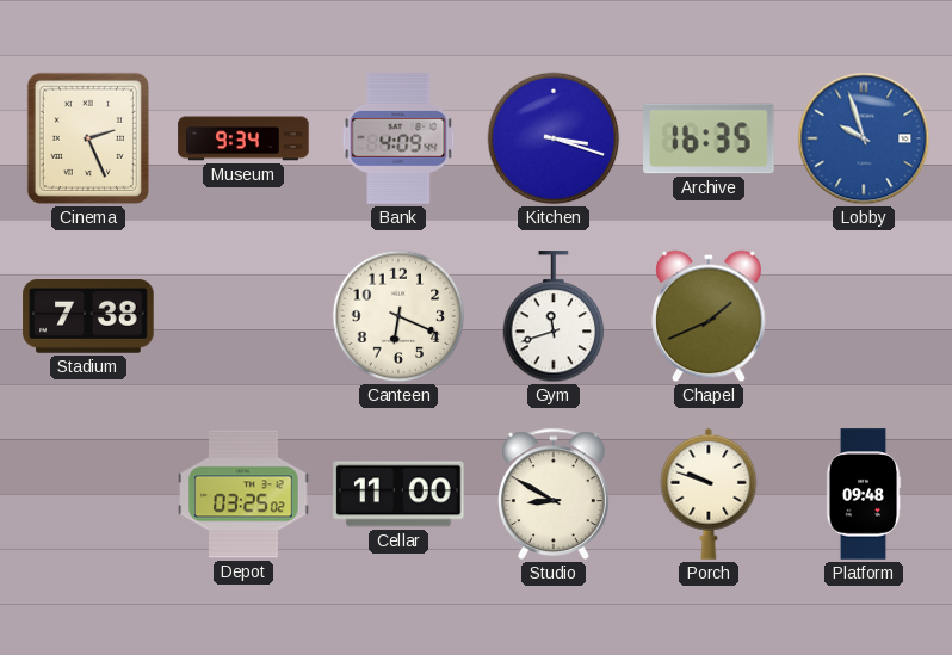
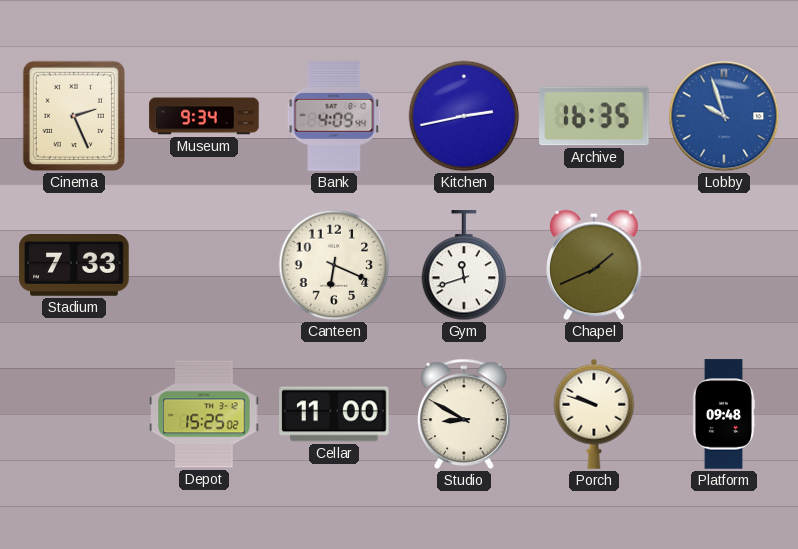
Kitchen: 3:18 -> 2:43 (464, 116)
Stadium: 7:38 -> 7:33 (74, 266)
Depot: 03:25 -> 15:25 (204, 414)
